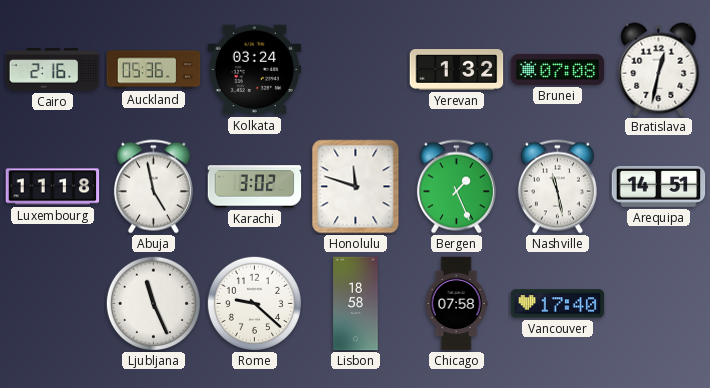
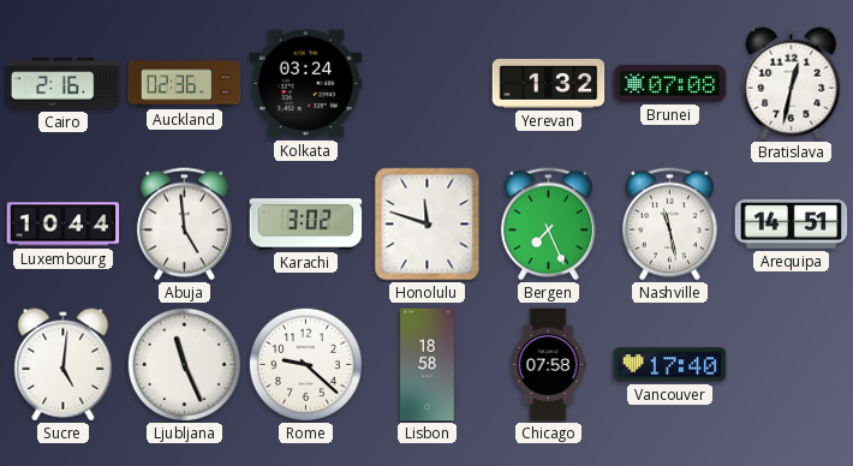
Auckland: 05:36 -> 02:36 (185, 84)
Luxembourg: 11:18 -> 10:44 (64, 225)
Abuja: 4:58 -> 4:59 (184, 225)
Bergen: 1:26 -> 7:26 (548, 225)
Sucre: none -> 5:01 (64, 365)
